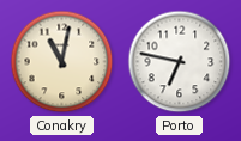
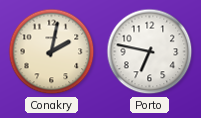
Conakry: 11:02 -> 2:02 (52, 52)
